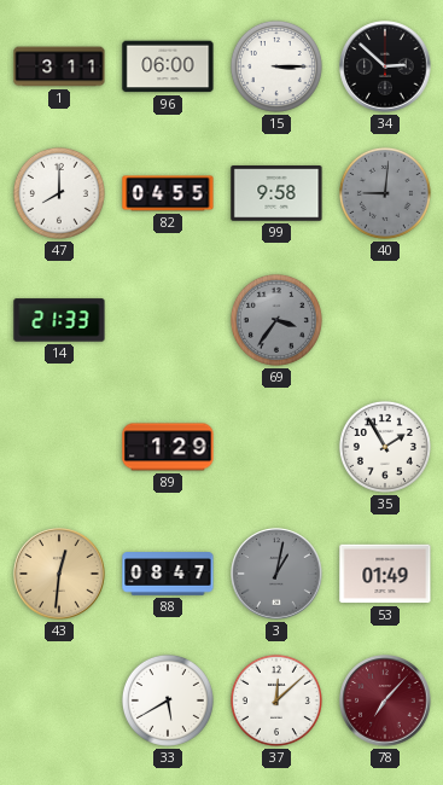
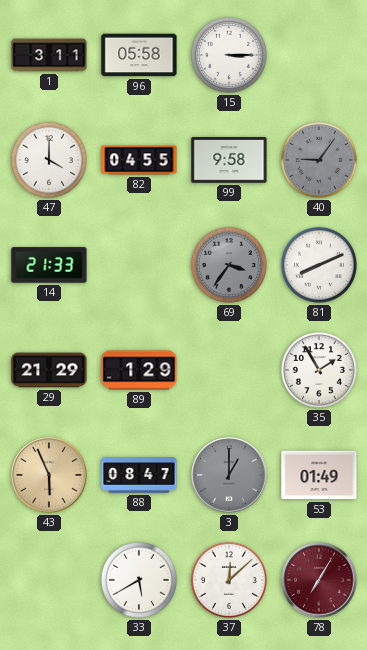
96: 06:00 -> 05:58 (139, 55)
34: 2:52 -> none (385, 66)
47: 8:00 -> 4:00 (49, 160)
40: 9:01 -> 9:06 (319, 160)
81: none -> 8:11 (319, 265)
29: none -> 21:29 (49, 370)
43: 12:31 -> 5:56 (49, 475)
3: 1:02 -> 1:00 (229, 475)
78: 7:07 -> 7:05 (319, 580)
